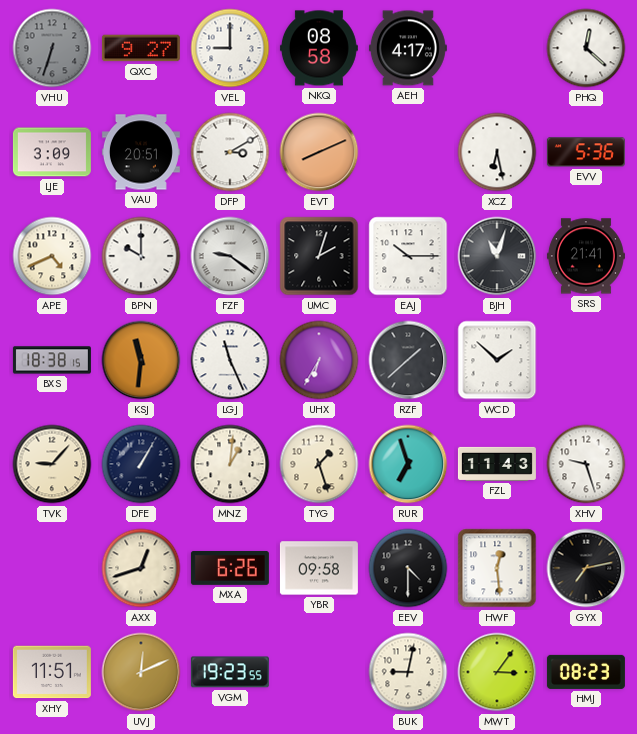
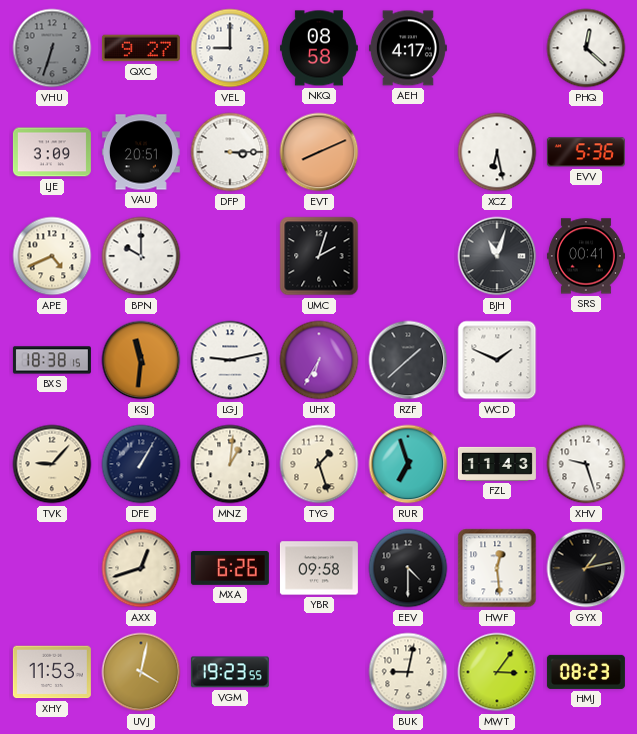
DFP: 3:10 -> 3:15 (230, 152)
FZF: 9:21 -> none (230, 256)
EAJ: 10:15 -> none (408, 256)
SRS: 21:41 -> 00:41 (586, 256)
LGJ: 11:26 -> 9:13 (230, 360)
WCD: 1:52 -> 1:49 (497, 360)
GYX: 7:13 -> 1:13 (586, 568)
XHY: 11:51 -> 11:53 (52, 672)
UVJ: 12:11 -> 4:02 (141, 672)
